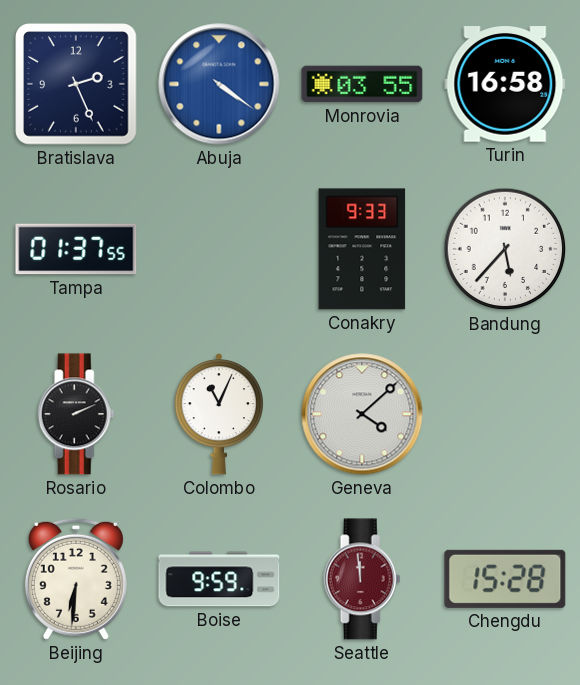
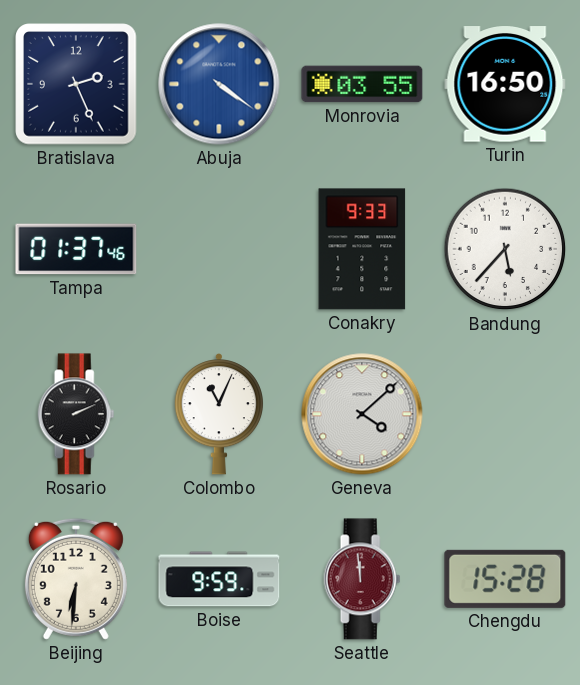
Turin: 16:58 -> 16:50 (505, 84)
Tampa: 01:37:55 -> 01:37:46 (76, 249)
